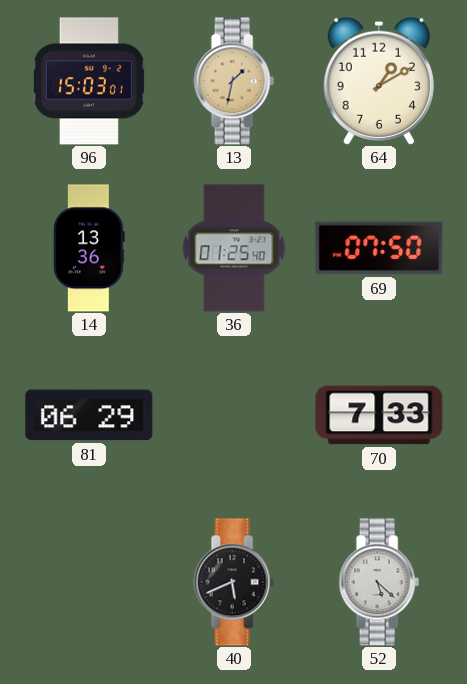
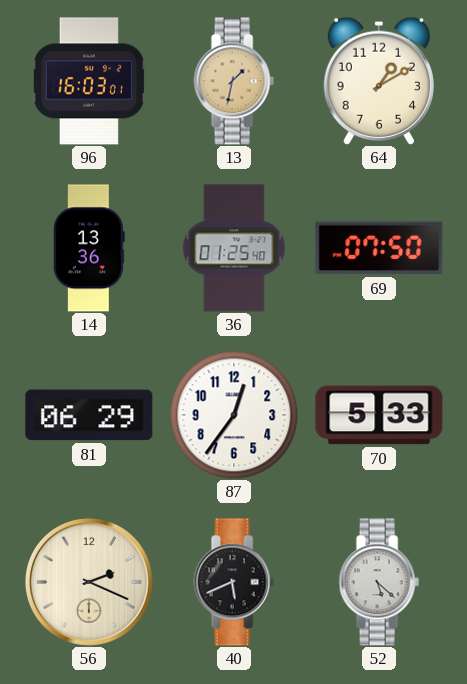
96: 15:03 -> 16:03 (89, 81)
87: none -> 12:36 (234, 415)
70: 7:33 -> 5:33 (379, 415)
56: none -> 2:19 (89, 582)
